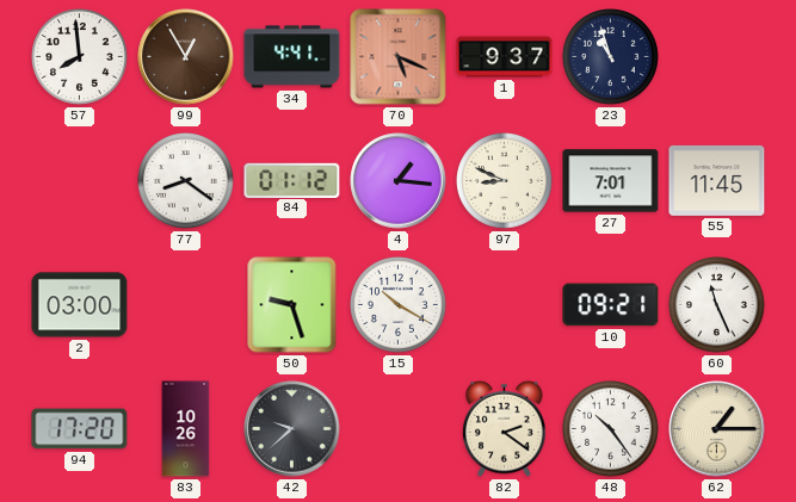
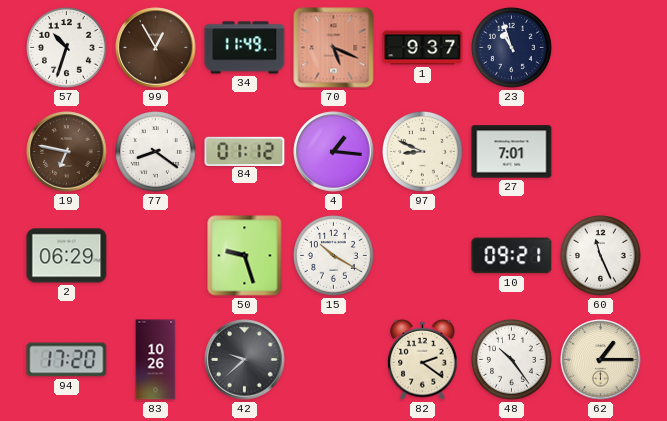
57: 7:59 -> 10:33 (67, 48)
34: 4:41 -> 11:49 (245, 48)
19: none -> 6:47 (67, 152)
55: 11:45 -> none (717, 180)
2: 03:00 -> 06:29 (67, 256)
